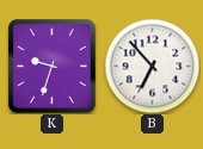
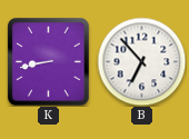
K: 9:33 -> 8:43 (48, 62)
